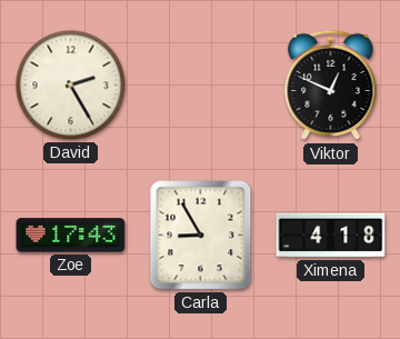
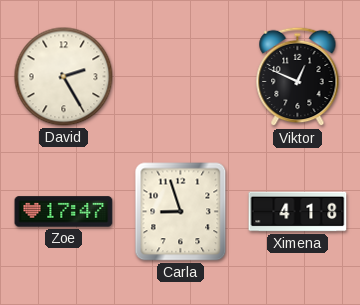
Zoe: 17:43 -> 17:47 (64, 212)
Carla: 8:55 -> 8:57 (181, 212)
